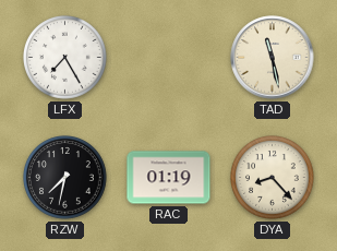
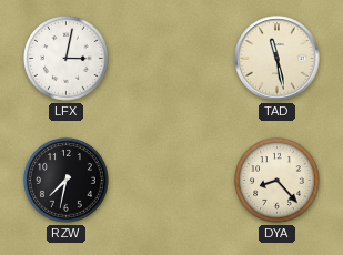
LFX: 7:25 -> 3:02 (67, 59)
RAC: 01:19 -> none (169, 178)
